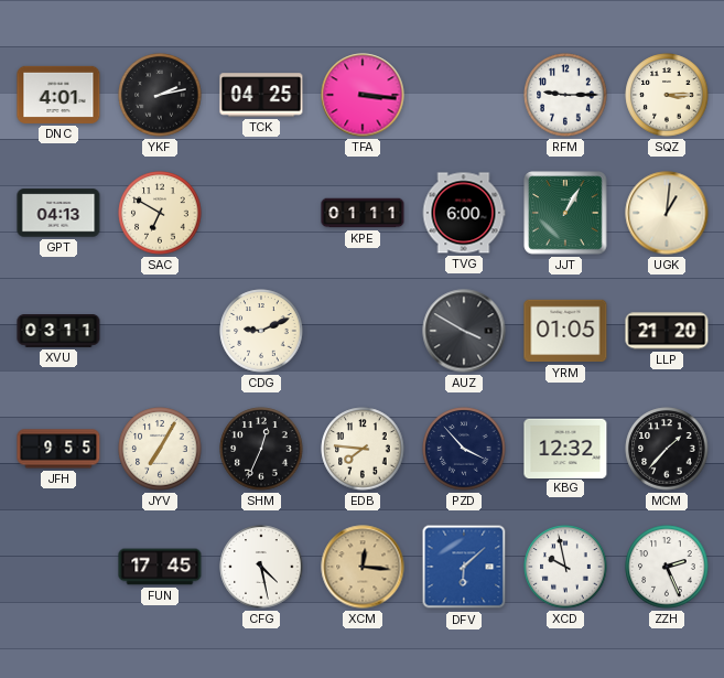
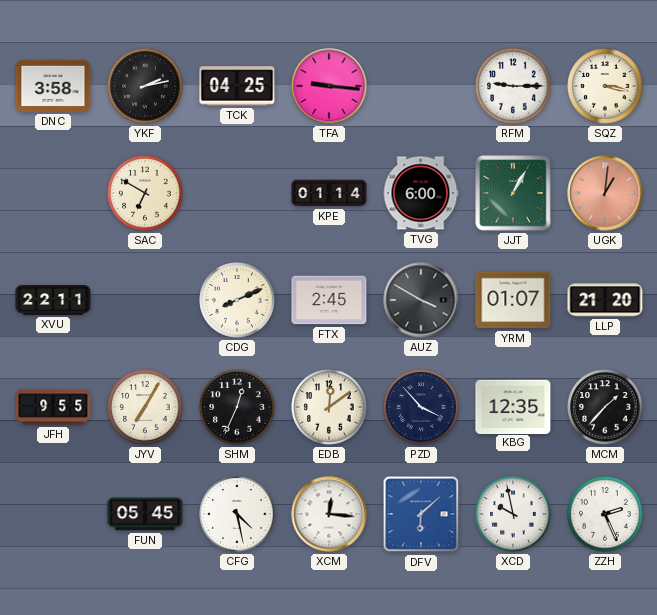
DNC: 4:01 -> 3:58 (53, 86)
TFA: 3:16 -> 9:16 (329, 86)
SQZ: 3:15 -> 3:17 (605, 86)
GPT: 04:13 -> none (58, 213)
KPE: 01:11 -> 01:14 (329, 193)
UGK dial: cream -> salmon (605, 193)
XVU: 03:11 -> 22:11 (53, 301)
CDG: 9:11 -> 8:11 (237, 300)
FTX: none -> 2:45 (329, 300)
YRM: 01:05 -> 01:07 (513, 300)
EDB: 7:46 -> 12:09 (329, 407)
KBG: 12:32 -> 12:35 (513, 406)
FUN: 17:45 -> 05:45 (145, 514)
XCM dial: champagne -> white (329, 514)
